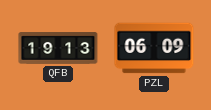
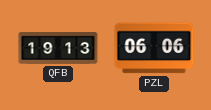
PZL: 06:09 -> 06:06 (154, 48)
